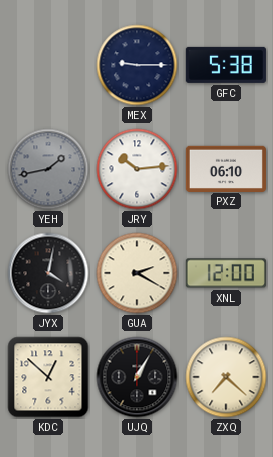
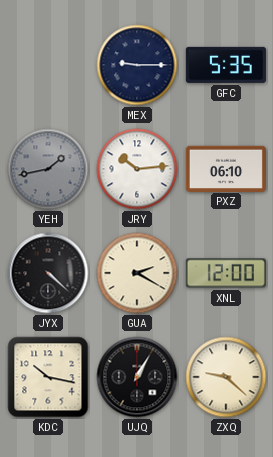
GFC: 5:38 -> 5:35 (226, 65)
JYX: 4:02 -> 4:22 (48, 273)
KDC: 12:52 -> 10:17 (48, 377)
ZXQ: 7:22 -> 9:22 (226, 377)
